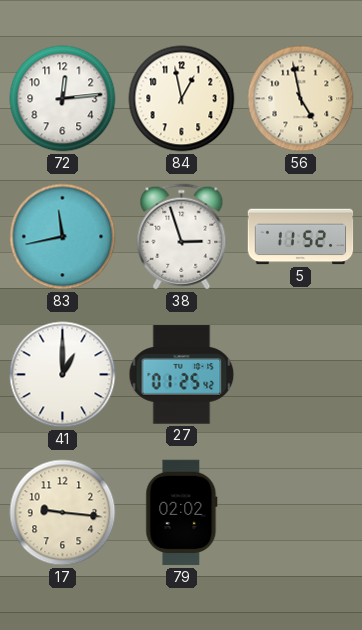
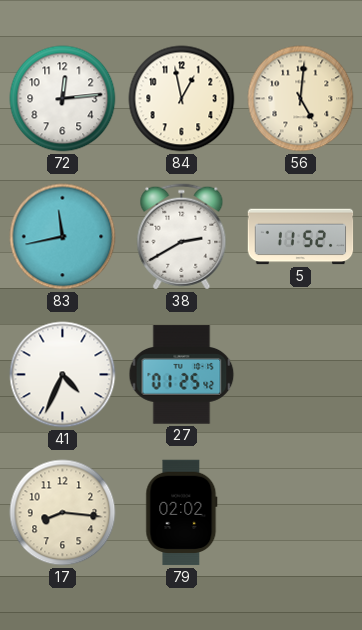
56: 4:58 -> 5:01 (301, 99)
38: 2:57 -> 2:40 (182, 237)
41: 1:00 -> 4:34 (63, 375)
17: 9:16 -> 8:16 (63, 513)
